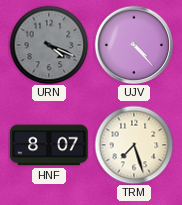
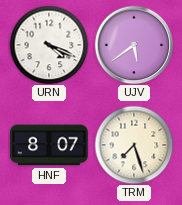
URN dial: grey -> white (49, 45)
UJV: 4:23 -> 5:39 (134, 45)
